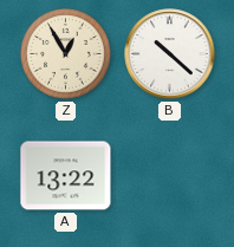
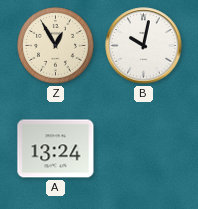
B: 10:22 -> 10:02 (144, 46)
A: 13:22 -> 13:24 (56, 149)
